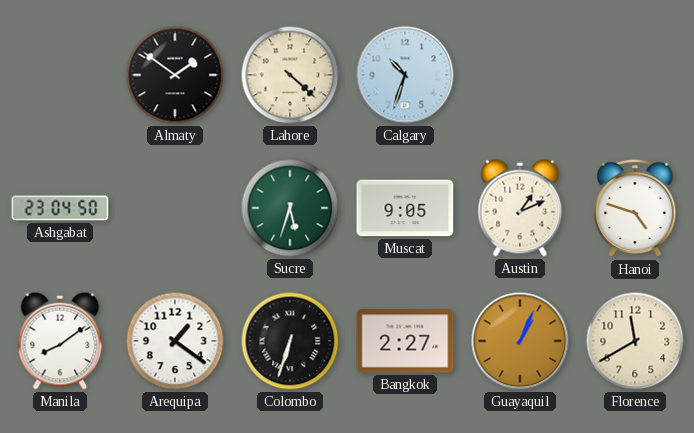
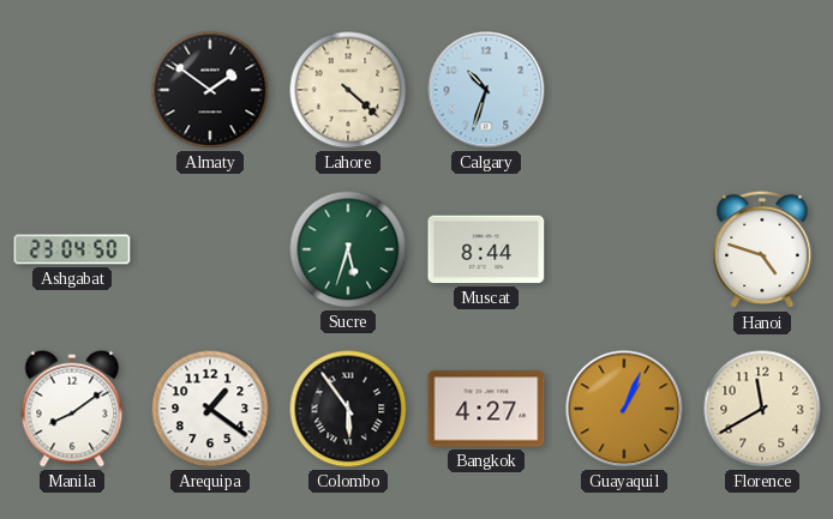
Muscat: 9:05 -> 8:44 (486, 249)
Austin: 1:11 -> none (520, 208)
Colombo: 6:33 -> 5:54 (348, 409)
Bangkok: 2:27 -> 4:27 (486, 409)
